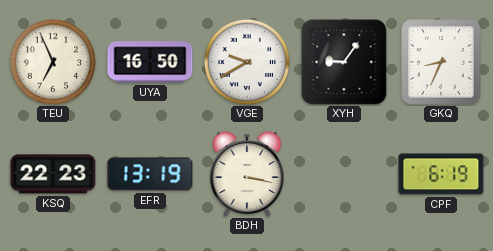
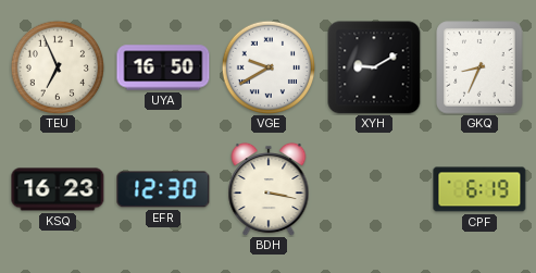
XYH: 9:06 -> 9:10 (374, 67)
KSQ: 22:23 -> 16:23 (58, 189)
EFR: 13:19 -> 12:30 (163, 189)
